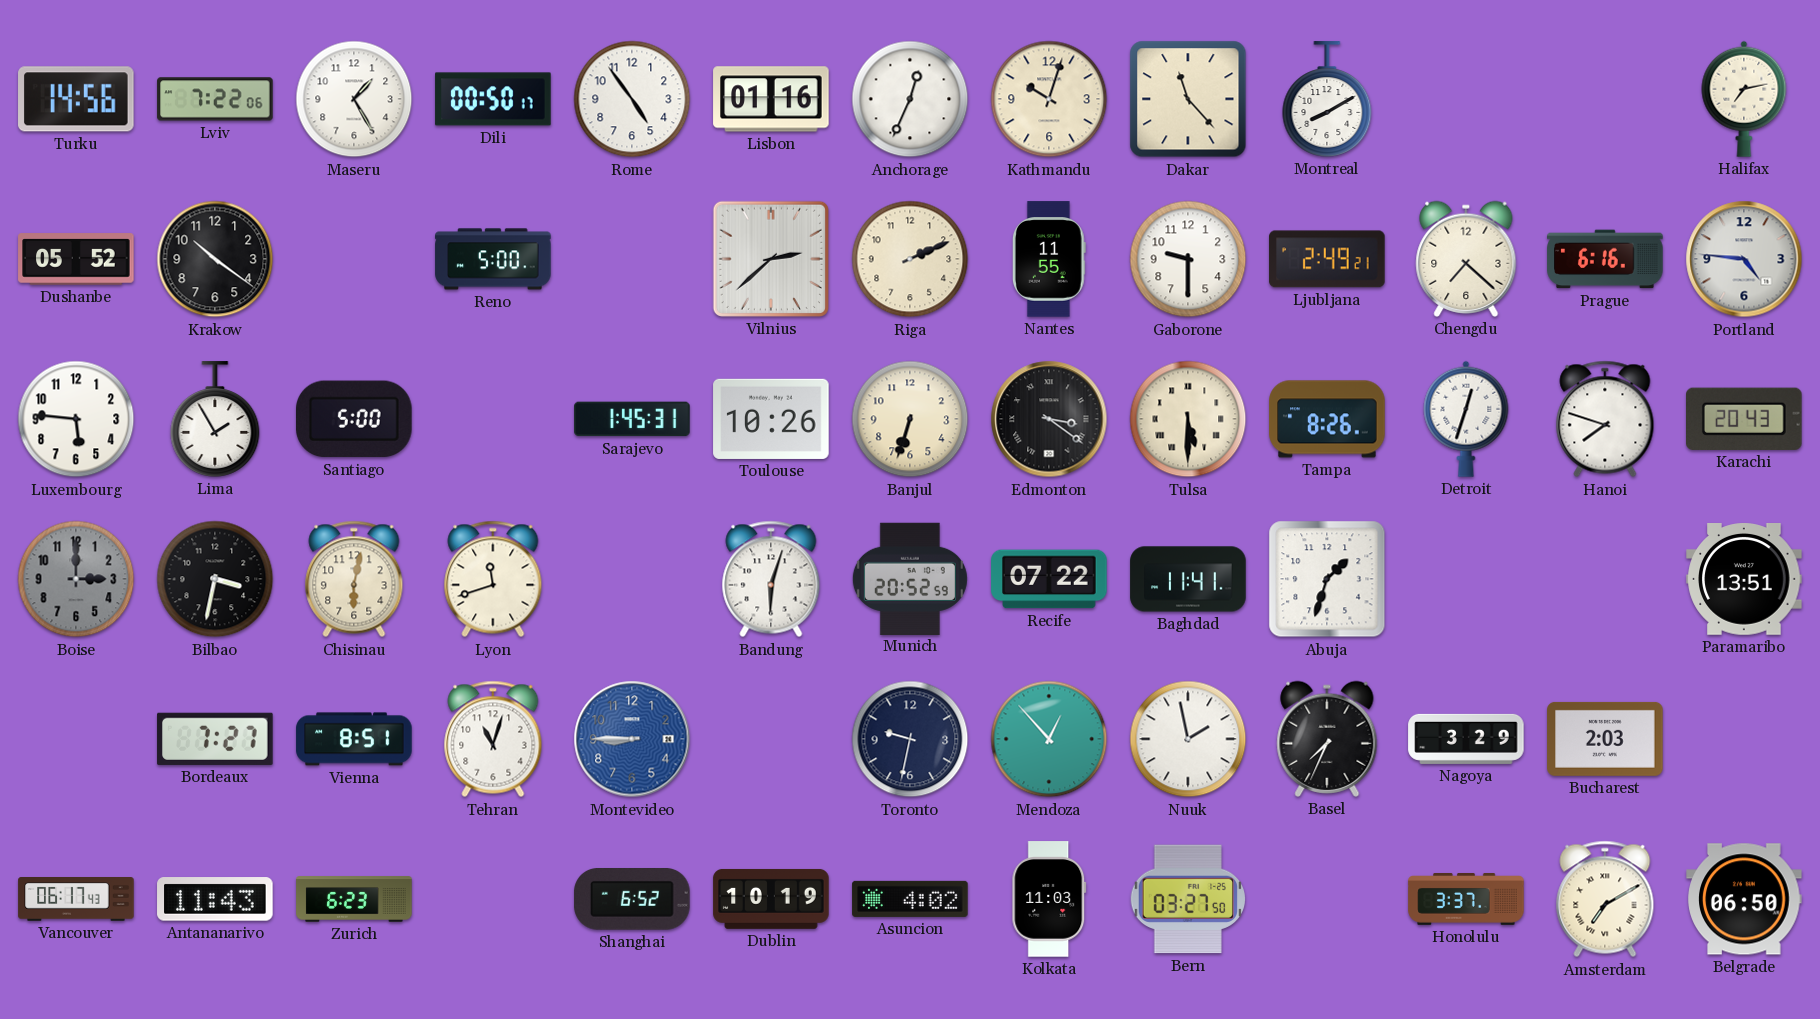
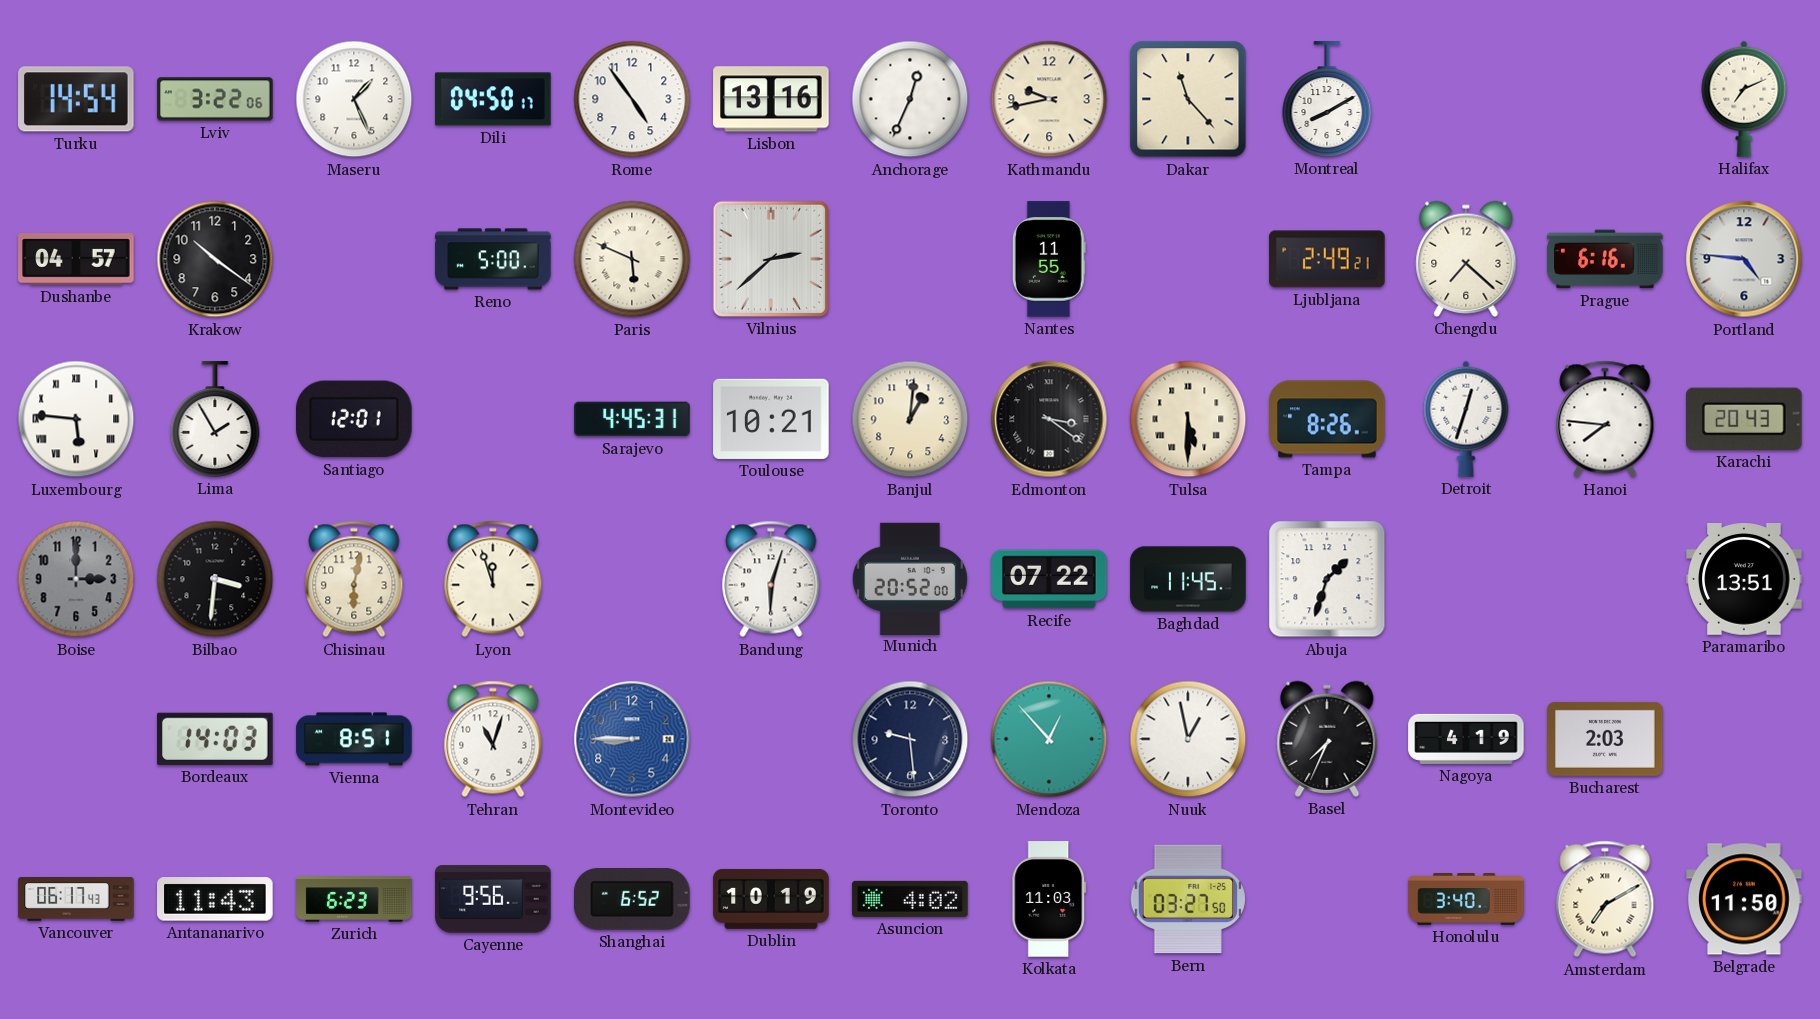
Turku: 14:56 -> 14:54 (76, 99)
Lviv: 7:22 -> 3:22 (215, 99)
Maseru: 1:25 -> 1:26 (354, 99)
Dili: 00:50 -> 04:50 (493, 99)
Lisbon: 01:16 -> 13:16 (771, 99)
Kathmandu: 10:03 -> 9:43 (1049, 99)
Halifax: 7:13 -> 7:11 (1744, 99)
Dushanbe: 05:52 -> 04:57 (76, 259)
Paris: none -> 5:49 (632, 259)
Riga: 2:11 -> none (910, 259)
Gaborone: 9:30 -> none (1188, 259)
Luxembourg numerals: Arabic -> Roman (76, 419)
Santiago: 5:00 -> 12:01 (354, 419)
Sarajevo: 1:45 -> 4:45 (632, 419)
Toulouse: 10:26 -> 10:21 (771, 419)
Banjul: 6:33 -> 1:01 (910, 419)
Hanoi: 7:48 -> 7:46 (1605, 419)
Bilbao: 3:32 -> 3:31 (215, 579)
Lyon: 11:42 -> 11:57 (493, 579)
Munich: 20:52:59 -> 20:52:00 (910, 578)
Baghdad: 11:41 -> 11:45 (1188, 579)
Bordeaux: 7:27 -> 14:03 (215, 739)
Toronto: 9:32 -> 9:29 (910, 739)
Nuuk: 1:58 -> 12:58 (1188, 739)
Nagoya: 3:29 -> 4:19 (1466, 739)
Cayenne: none -> 9:56 (493, 899)
Honolulu: 3:37 -> 3:40 (1466, 900)
Belgrade: 06:50 -> 11:50 (1744, 899)
